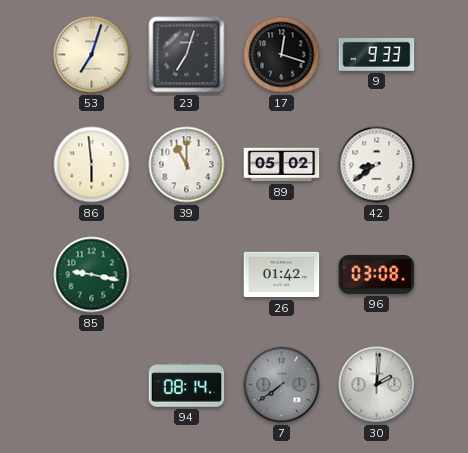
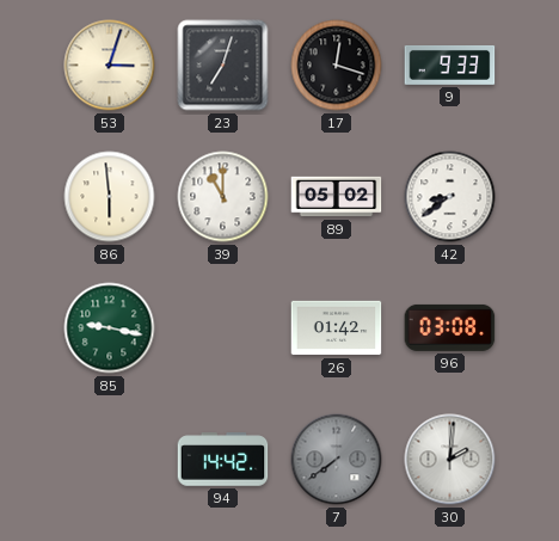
53: 7:03 -> 3:03 (110, 66)
94: 08:14 -> 14:42 (223, 460)
